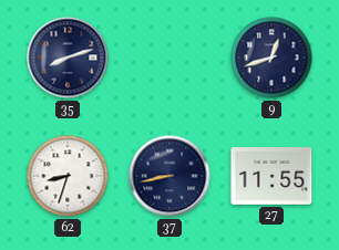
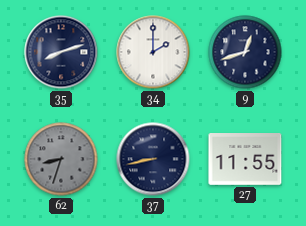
34: none -> 2:00 (153, 52)
62 dial: white -> grey (61, 159)
